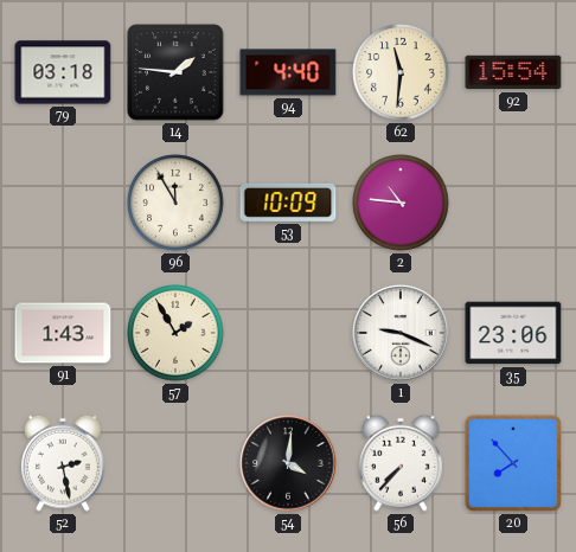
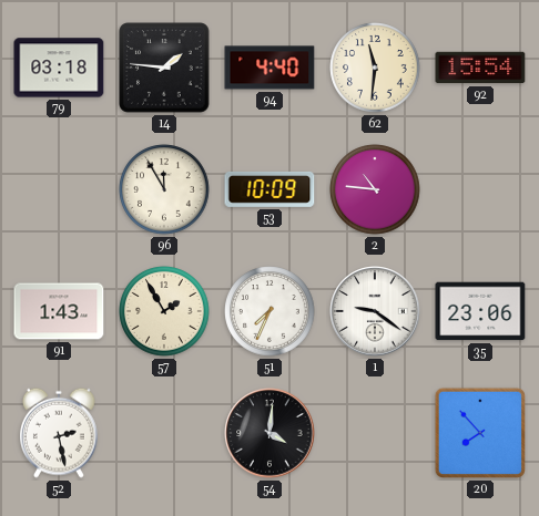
51: none -> 7:34 (269, 311)
1: 9:19 -> 9:21 (375, 311)
56: 7:37 -> none (402, 463)
